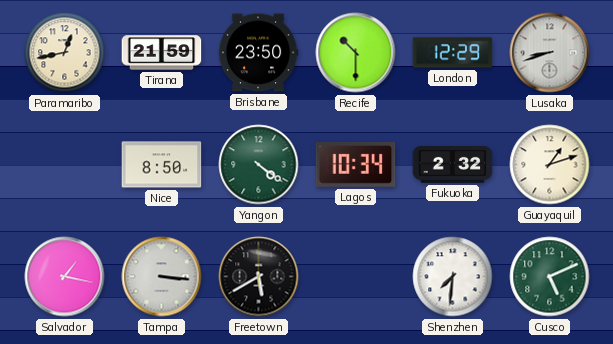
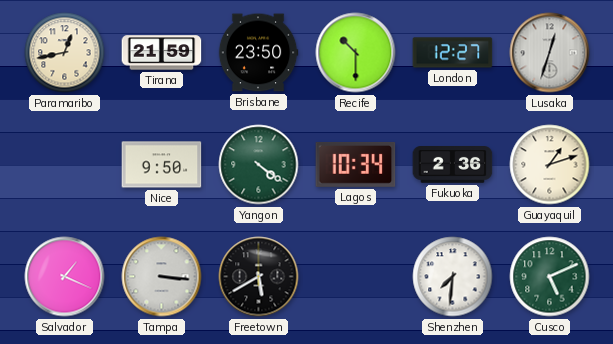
London: 12:29 -> 12:27 (453, 53)
Lusaka: 8:42 -> 12:33 (550, 53)
Nice: 8:50 -> 9:50 (162, 165)
Fukuoka: 2:32 -> 2:36 (453, 165)
Salvador: 1:17 -> 1:19 (65, 277)
